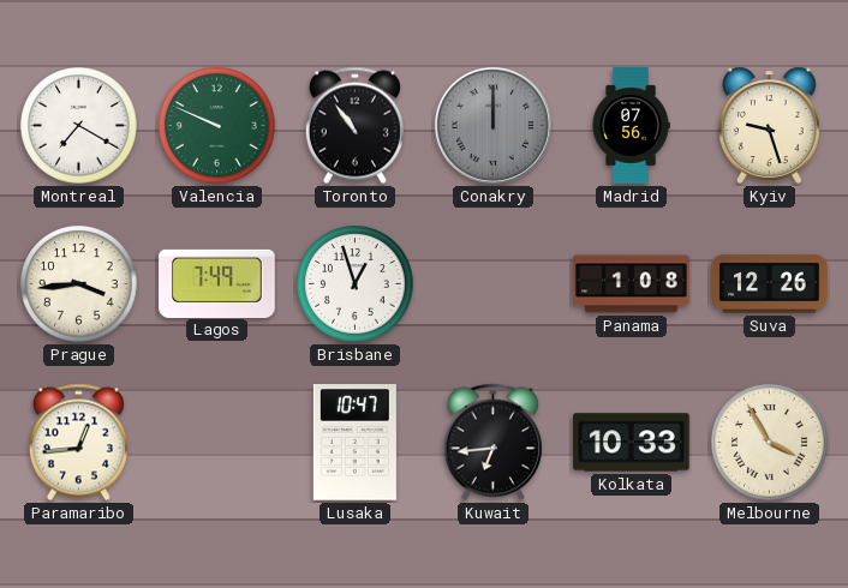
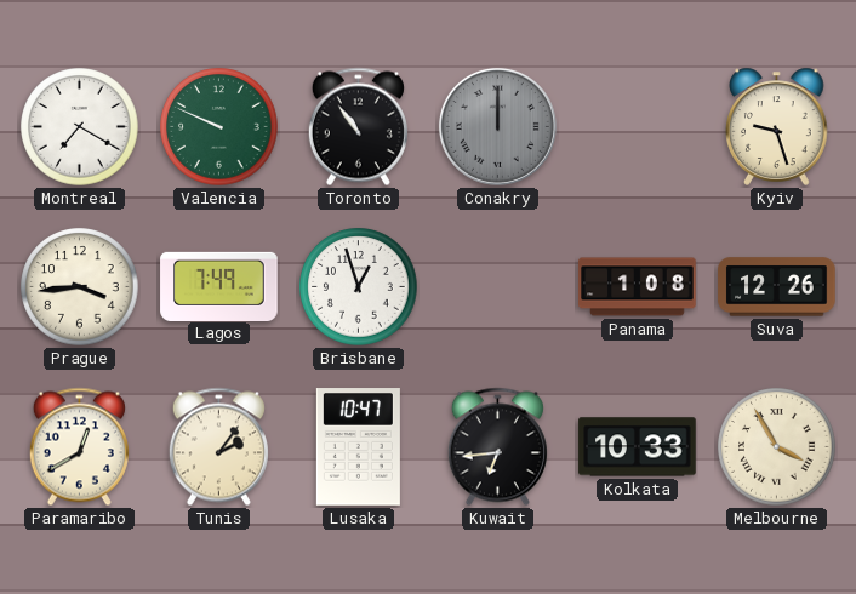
Madrid: 07:56 -> none (631, 126)
Paramaribo: 12:44 -> 12:40 (79, 447)
Tunis: none -> 2:06 (218, 447)
